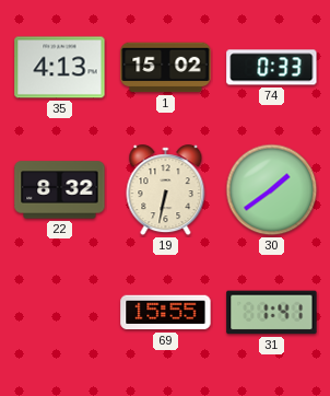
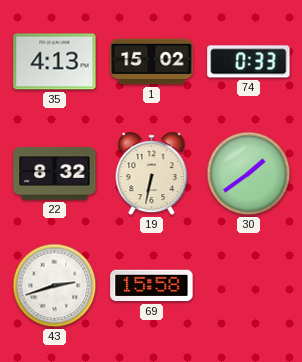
43: none -> 2:42 (55, 286)
69: 15:55 -> 15:58 (152, 286)
31: 1:41 -> none (272, 313)
